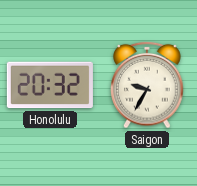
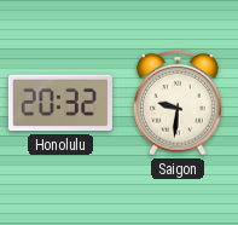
Saigon: 9:35 -> 9:31 (178, 103)
